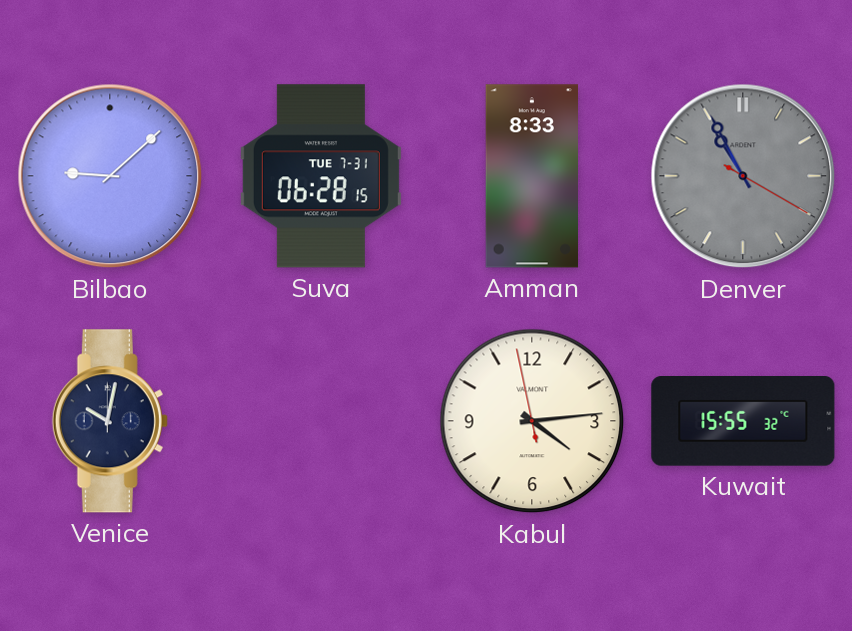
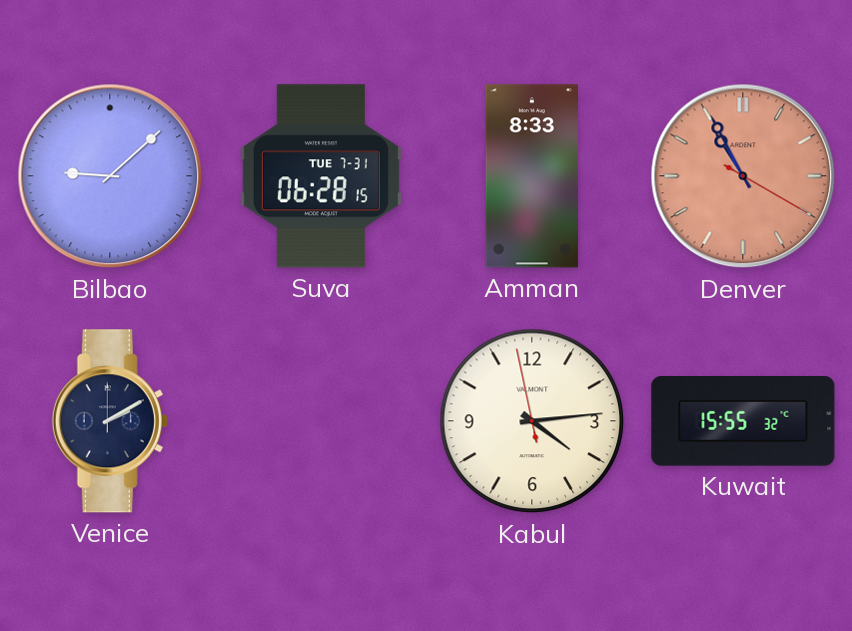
Denver dial: grey -> salmon (743, 176)
Venice: 10:02 -> 2:10 (110, 421)
